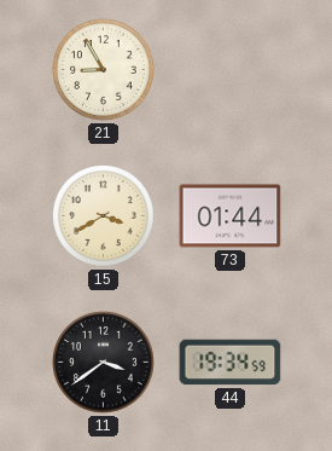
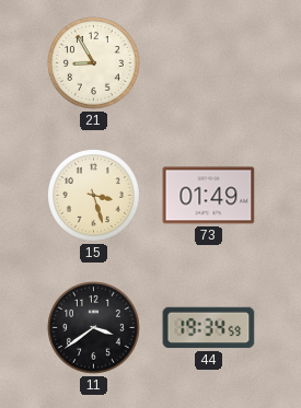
15: 3:40 -> 3:27 (94, 196)
73: 01:44 -> 01:49 (209, 196)
